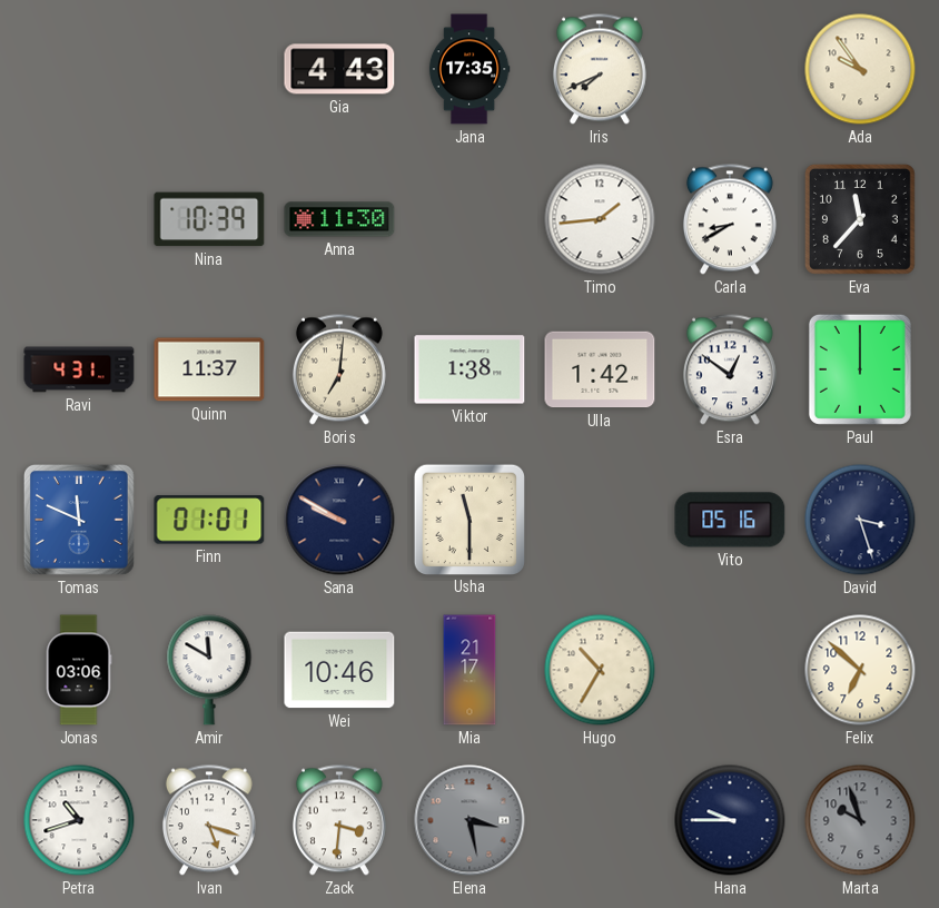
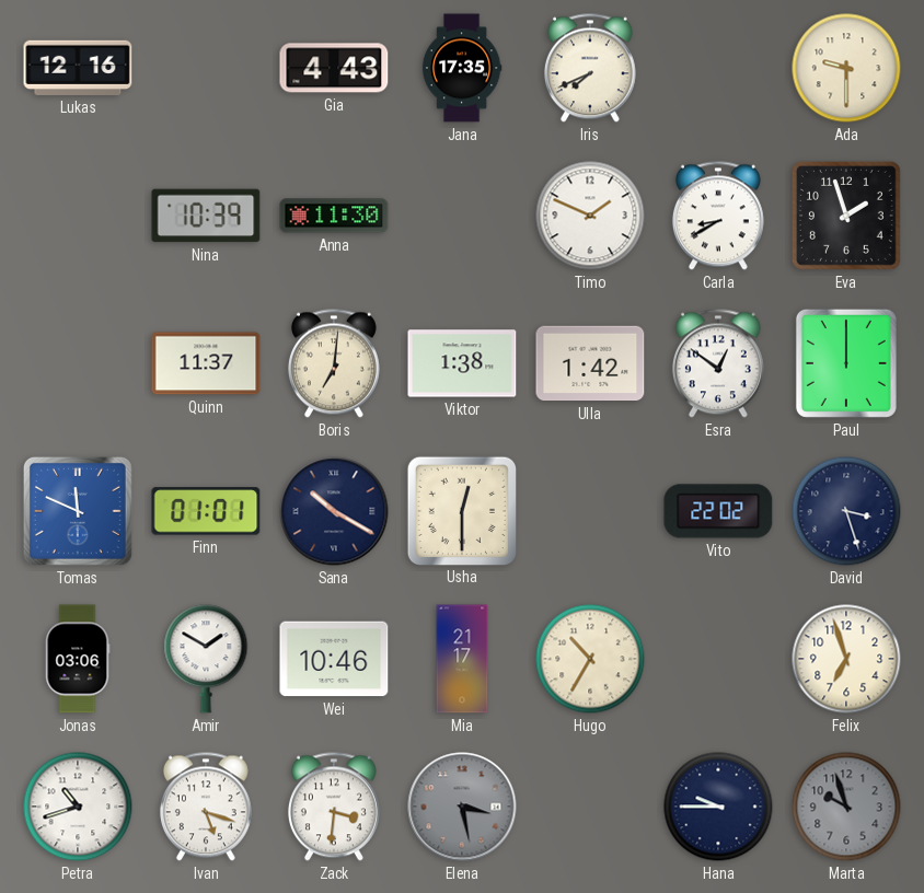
Lukas: none -> 12:16 (78, 68)
Ada: 9:54 -> 9:30 (846, 68)
Timo: 1:44 -> 1:49 (590, 216)
Eva: 11:37 -> 1:57 (846, 216)
Ravi: 4:31 -> none (79, 369)
Sana: 9:50 -> 10:20 (334, 511)
Usha: 11:30 -> 12:30 (461, 510)
Vito: 05:16 -> 22:02 (718, 511)
Amir: 11:50 -> 1:50 (206, 659)
Felix: 6:52 -> 6:57 (846, 659)
